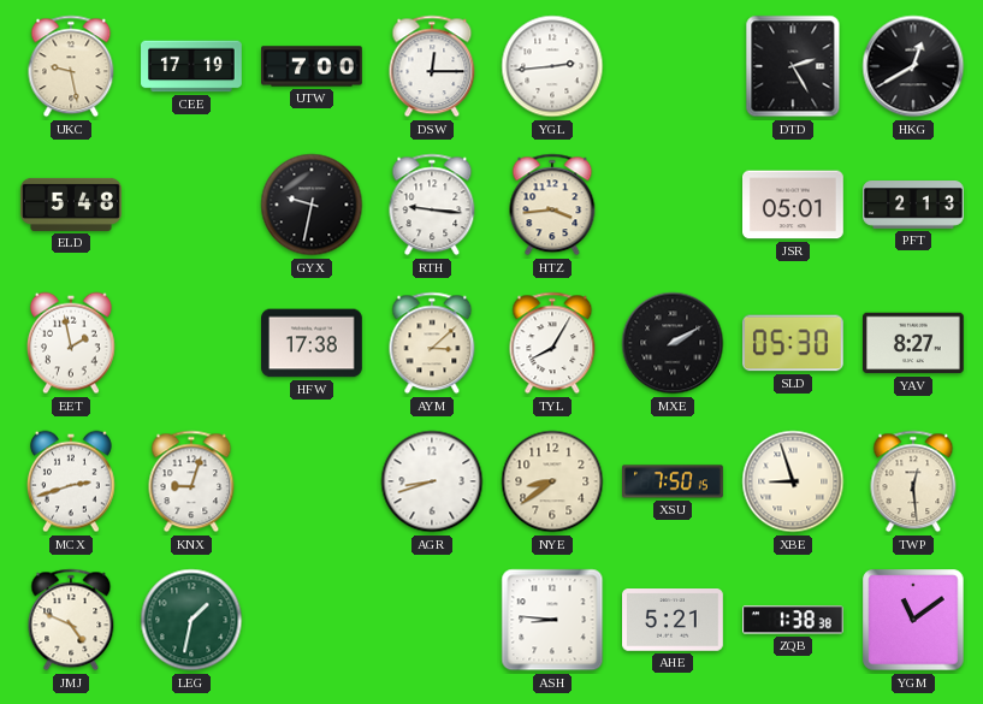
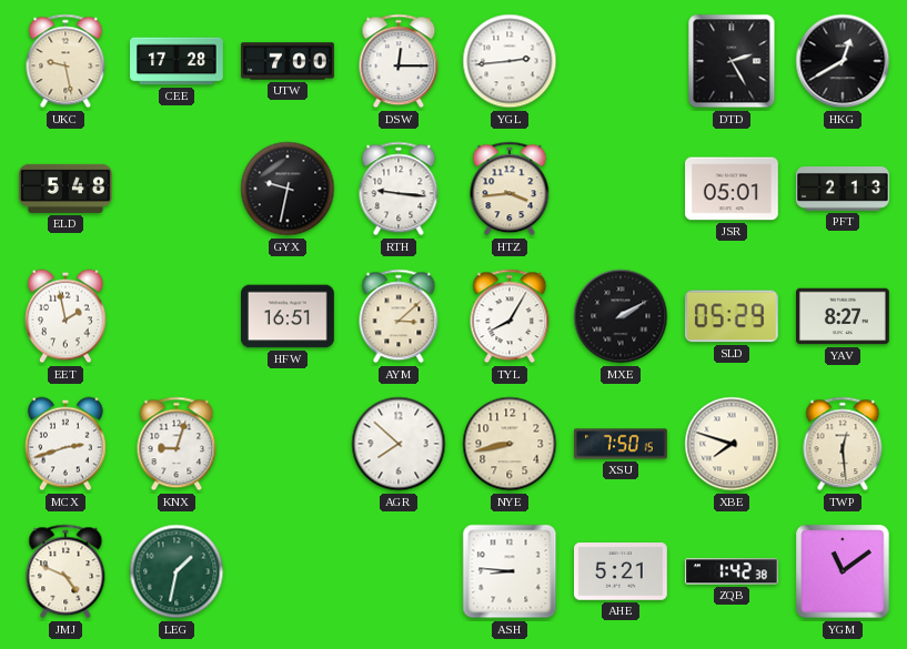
CEE: 17:19 -> 17:28 (177, 61)
HFW: 17:38 -> 16:51 (289, 316)
SLD: 05:30 -> 05:29 (732, 316)
AGR: 8:42 -> 7:52 (399, 444)
NYE: 8:39 -> 8:43 (510, 444)
XBE: 8:57 -> 7:48 (732, 444)
ZQB: 1:38 -> 1:42 (733, 571)
